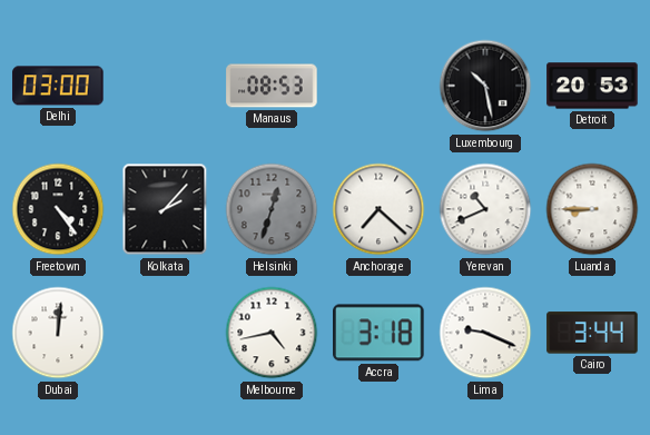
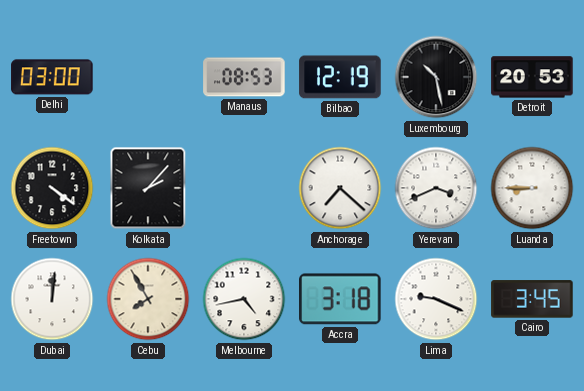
Bilbao: none -> 12:19 (340, 77)
Freetown: 4:24 -> 4:21 (52, 188)
Helsinki: 12:33 -> none (272, 209)
Yerevan: 10:41 -> 3:41 (436, 188)
Cebu: none -> 7:55 (148, 299)
Cairo: 3:44 -> 3:45 (532, 299)
